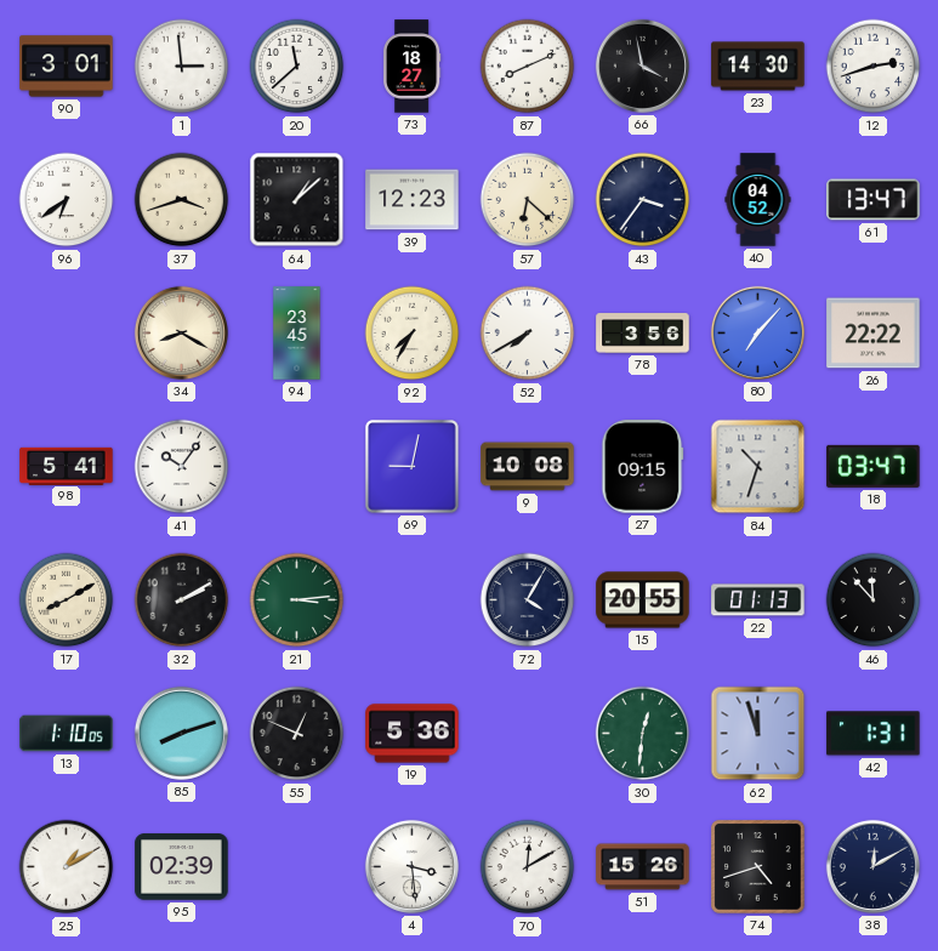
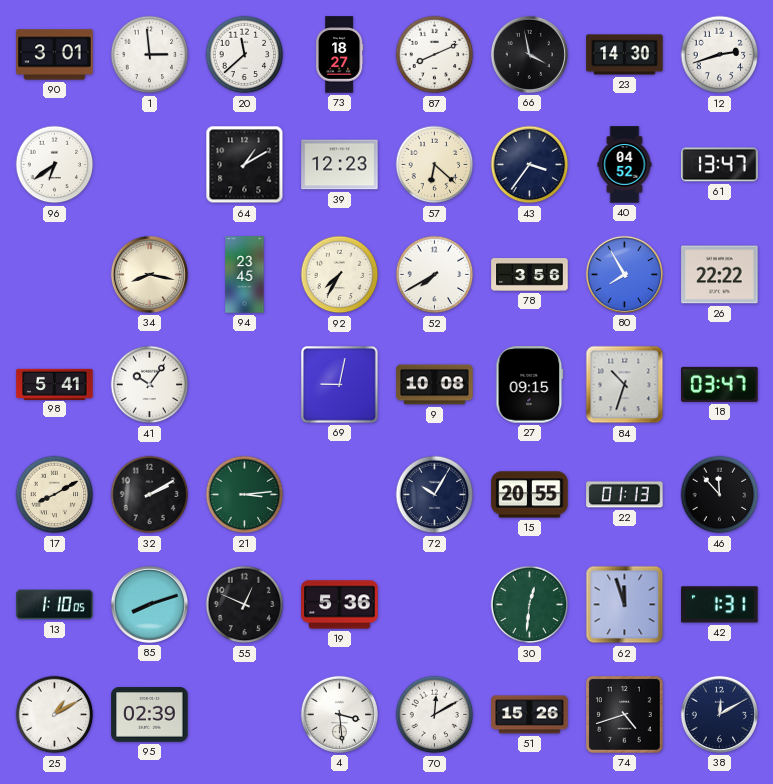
37: 3:42 -> none (182, 200)
64: 1:08 -> 1:10 (245, 165)
34: 8:20 -> 8:17 (149, 274)
80: 7:07 -> 7:55 (624, 274)
72: 4:05 -> 10:05 (435, 495)
